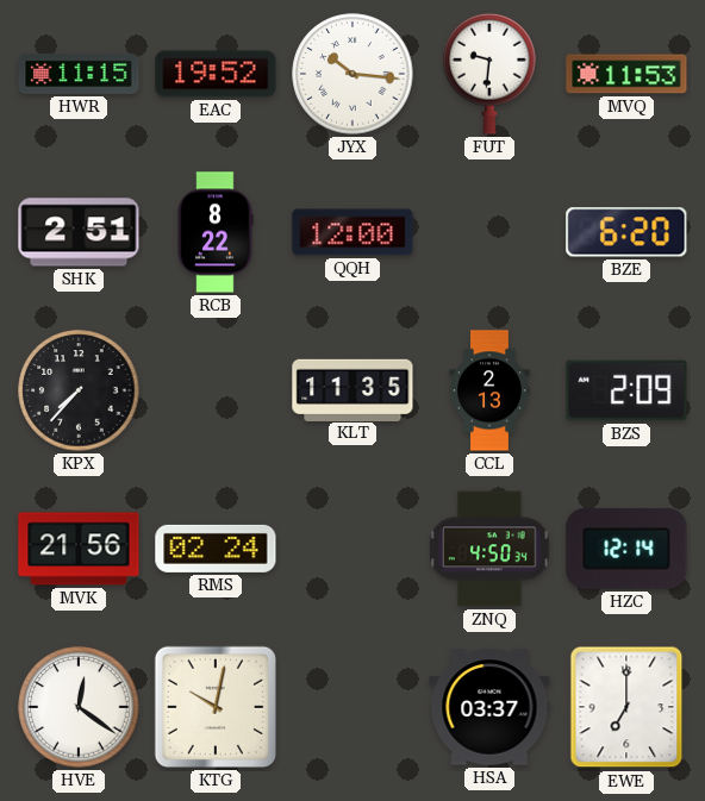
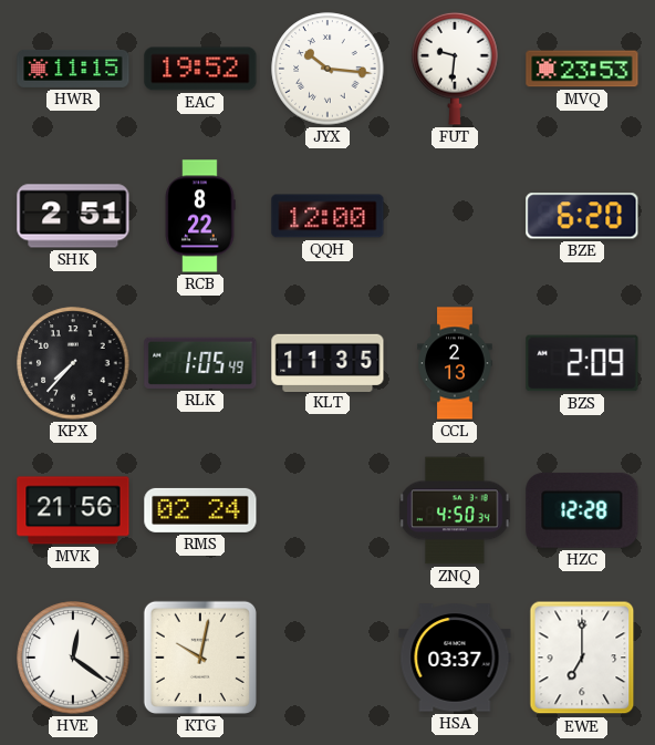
MVQ: 11:53 -> 23:53 (582, 69)
RLK: none -> 1:05 (200, 363)
HZC: 12:14 -> 12:28 (582, 510)
